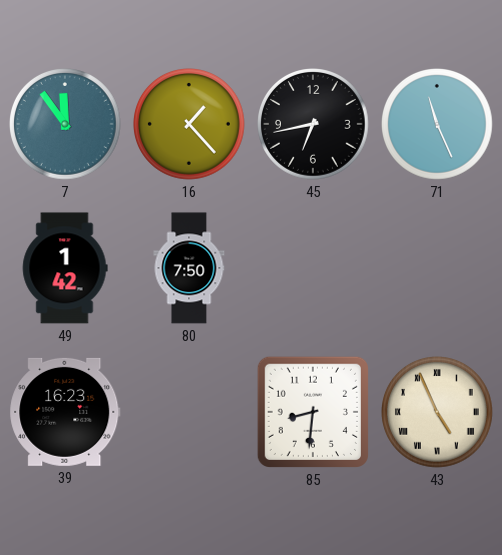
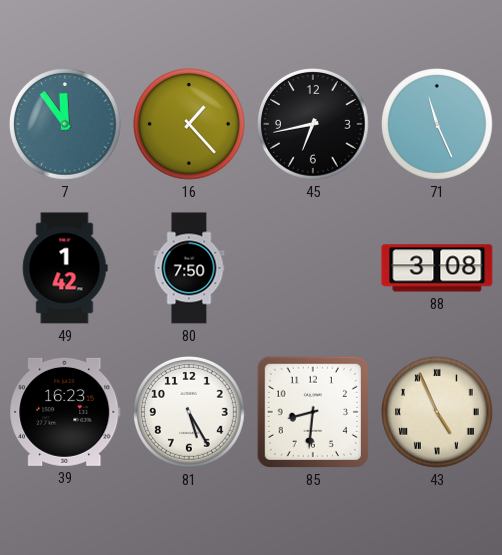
88: none -> 3:08 (437, 268)
81: none -> 5:25 (190, 413)
